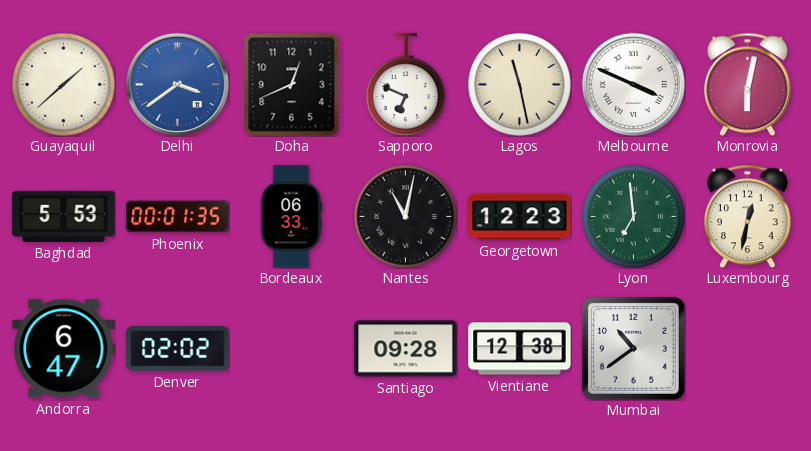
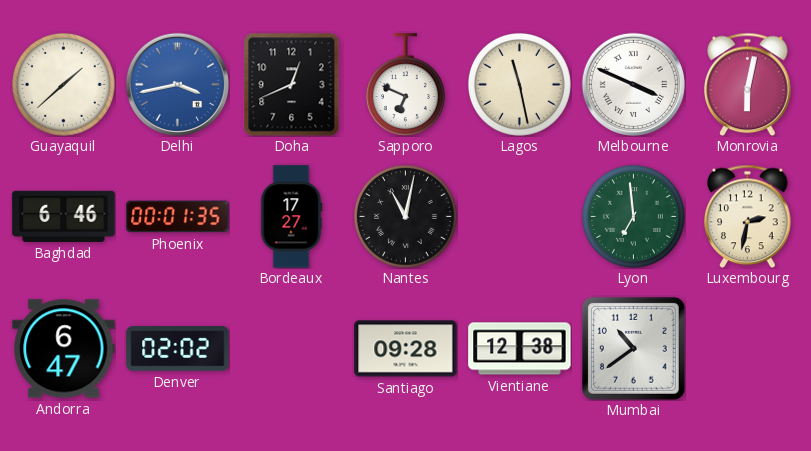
Delhi: 3:39 -> 3:43 (177, 84)
Baghdad: 5:53 -> 6:46 (64, 216)
Bordeaux: 06:33 -> 17:27 (291, 217)
Georgetown: 12:23 -> none (520, 217)
Luxembourg: 12:32 -> 2:32 (748, 216)
